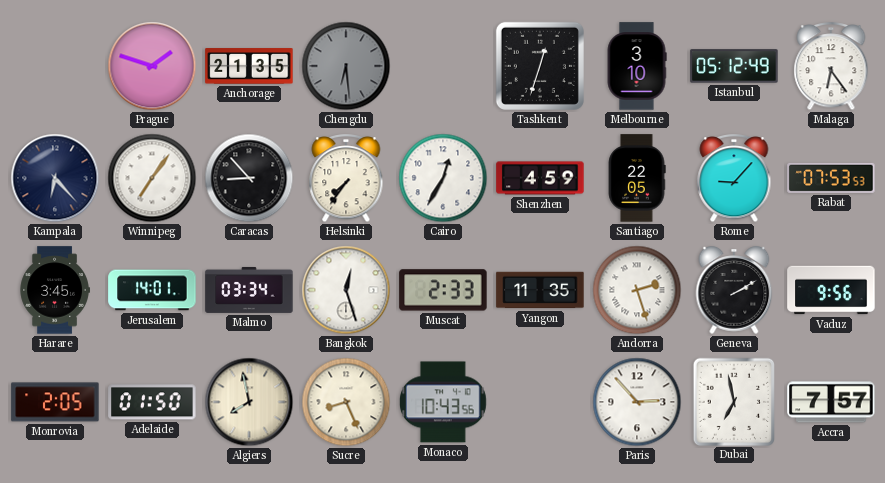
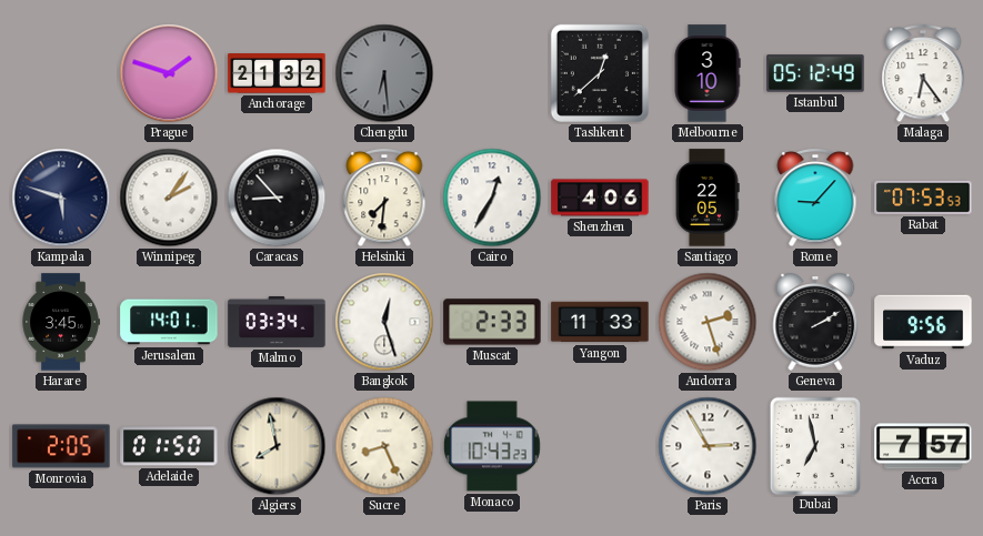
Anchorage: 21:35 -> 21:32 (277, 73)
Tashkent: 12:33 -> 12:38 (600, 73)
Kampala: 6:23 -> 5:48 (61, 198)
Winnipeg: 7:06 -> 2:06 (169, 198)
Helsinki: 7:36 -> 7:31 (384, 199)
Shenzhen: 4:59 -> 4:06 (600, 198)
Yangon: 11:35 -> 11:33 (600, 322)
Monaco: 10:43:56 -> 10:43:23 (492, 446)
Paris: 2:53 -> 2:55 (708, 446)
